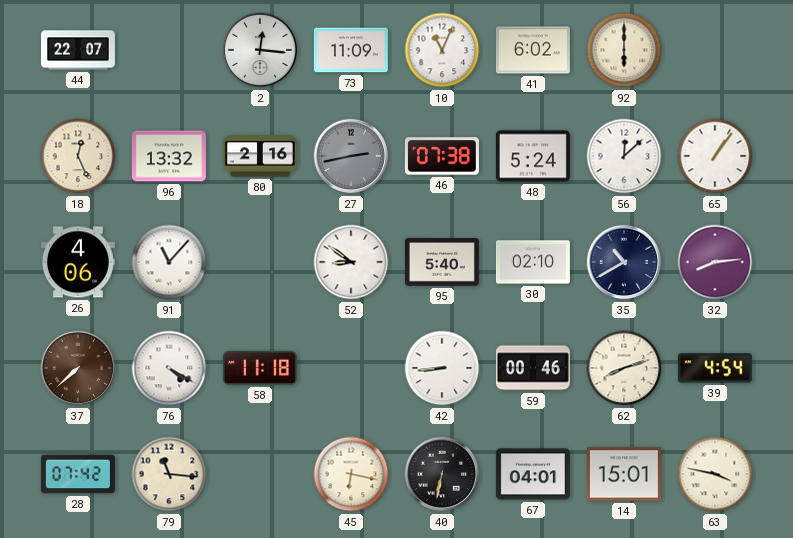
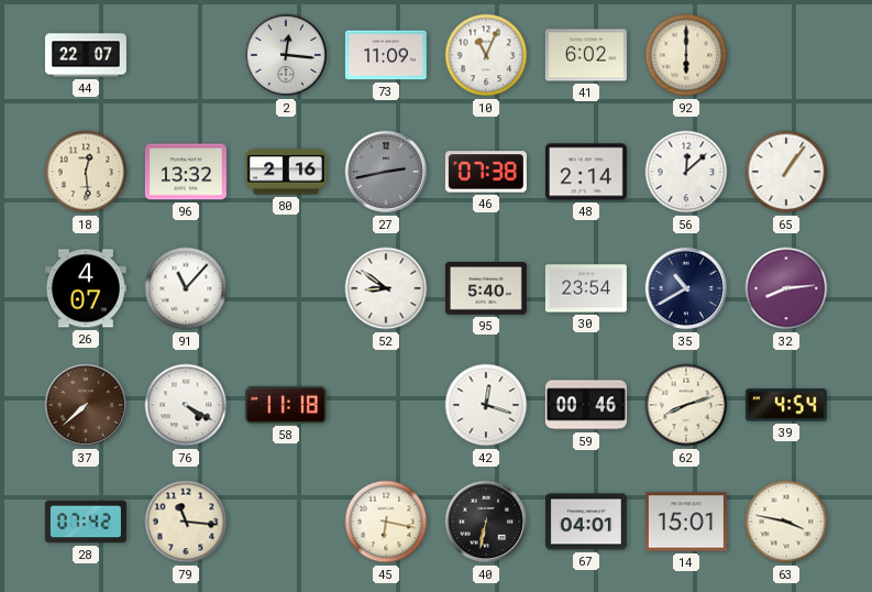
18: 12:26 -> 12:29 (86, 172)
48: 5:24 -> 2:14 (586, 172)
26: 4:06 -> 4:07 (86, 288)
30: 02:10 -> 23:54 (586, 288)
42: 8:44 -> 12:18 (486, 405)
